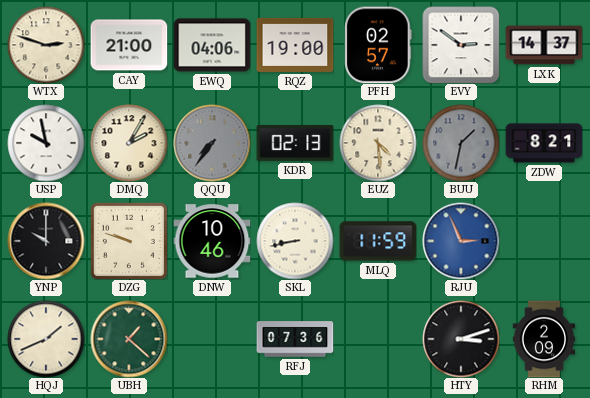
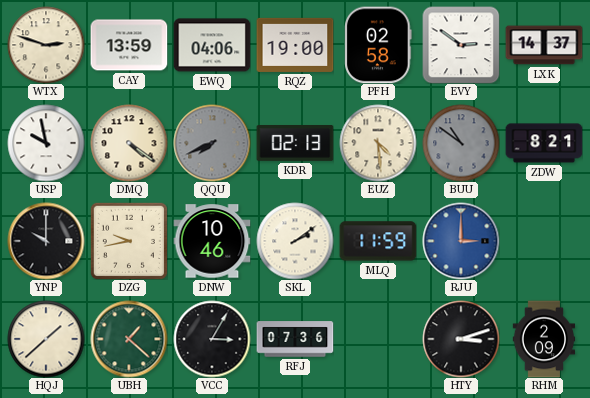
CAY: 21:00 -> 13:59 (129, 45)
PFH: 02:57 -> 02:58 (378, 45)
DMQ: 2:05 -> 4:21 (129, 143)
QQU: 7:36 -> 7:41 (212, 143)
BUU: 1:32 -> 10:51 (461, 143)
DZG: 9:48 -> 9:43 (129, 241)
SKL: 8:43 -> 2:09 (295, 241)
RJU: 2:56 -> 3:00 (461, 241)
HQJ: 1:41 -> 1:38 (46, 339)
VCC: none -> 3:05 (212, 339)
